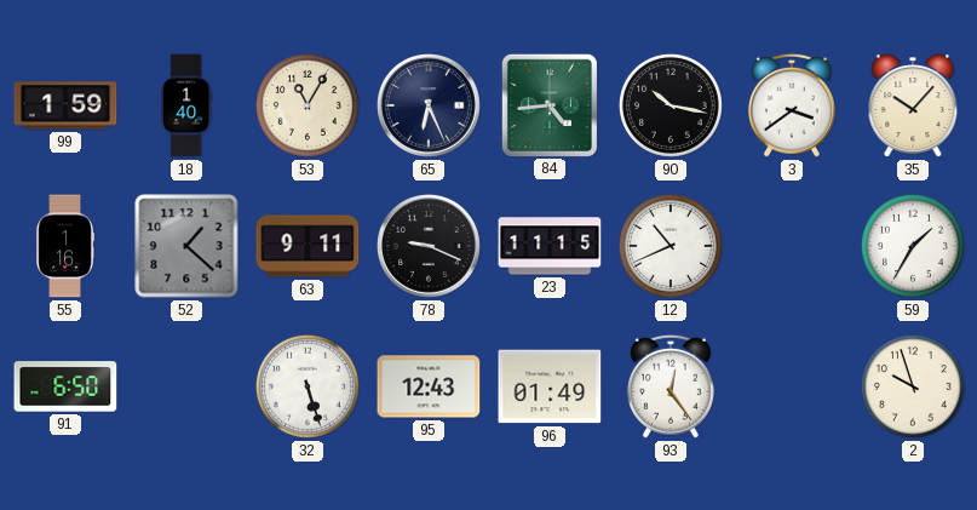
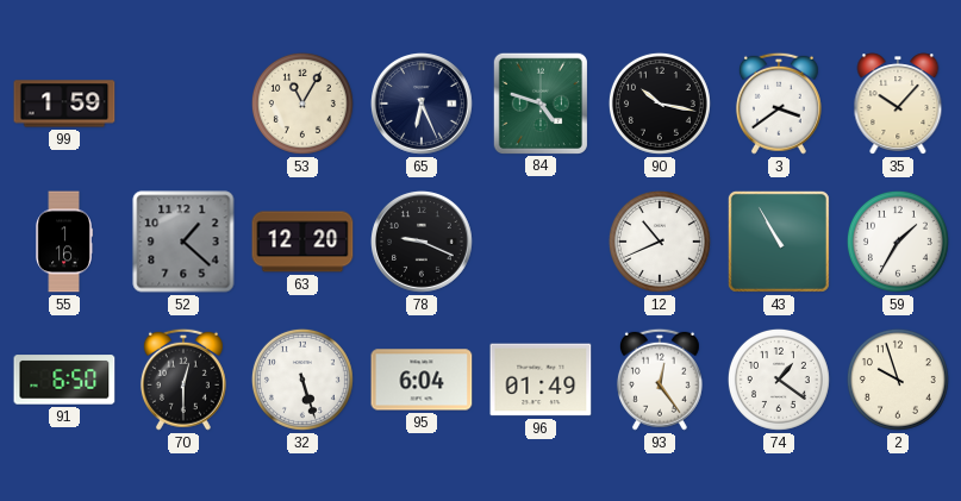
18: 1:40 -> none (186, 105)
84: 4:44 -> 4:48 (539, 102)
63: 9:11 -> 12:20 (302, 242)
23: 11:15 -> none (550, 246)
43: none -> 10:55 (779, 242)
70: none -> 12:30 (183, 380)
95: 12:43 -> 6:04 (422, 380)
74: none -> 1:21 (779, 380)
